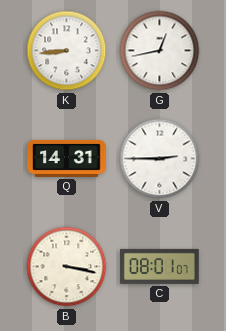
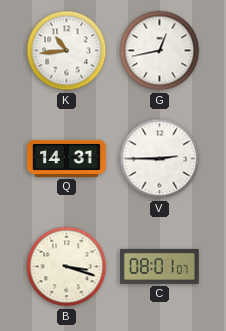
K: 8:44 -> 10:44 (67, 51)
B: 3:17 -> 3:18 (67, 267)
